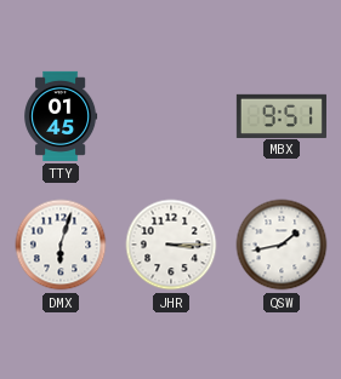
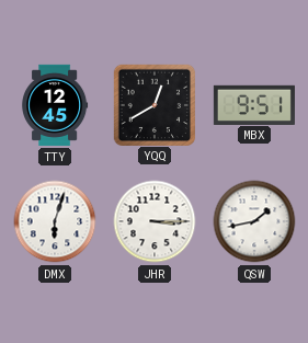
TTY: 01:45 -> 12:45 (55, 105)
YQQ: none -> 12:40 (153, 104)
